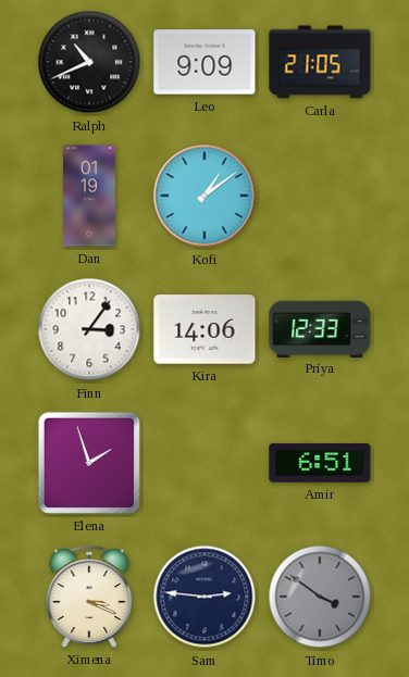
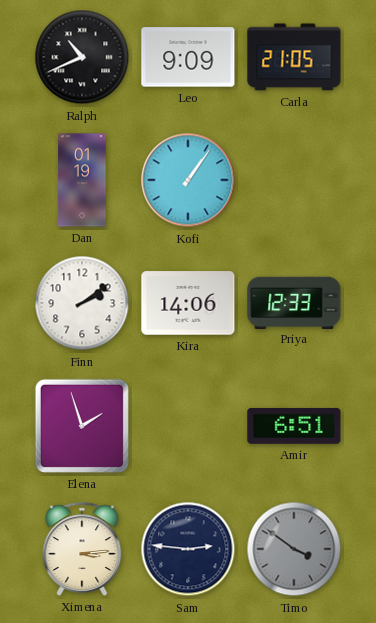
Kofi: 1:09 -> 1:06 (188, 180)
Finn: 3:06 -> 2:09 (82, 303)
Ximena: 3:19 -> 3:14 (82, 549)
